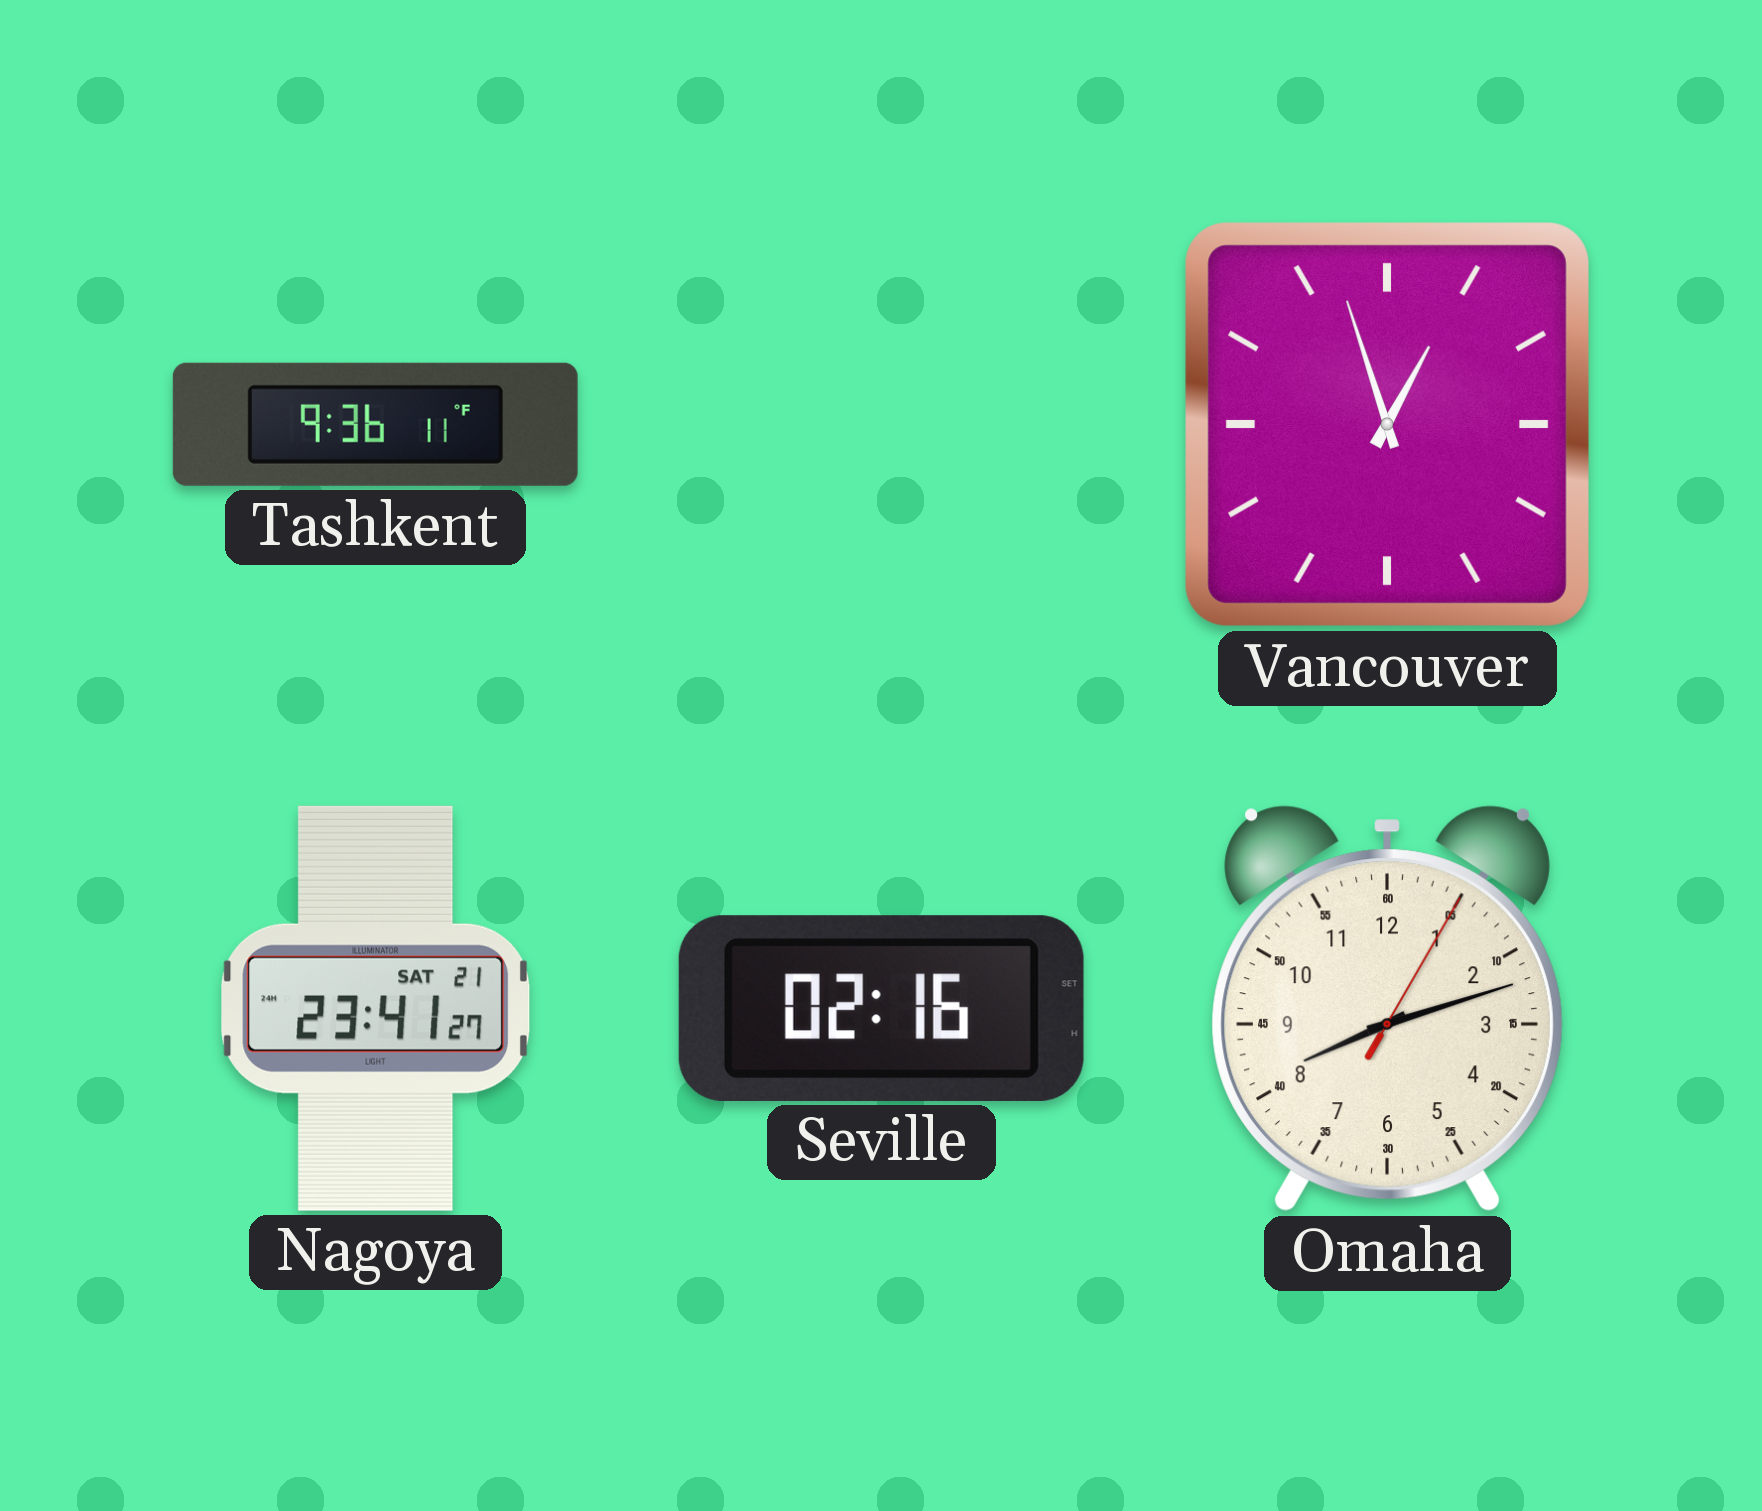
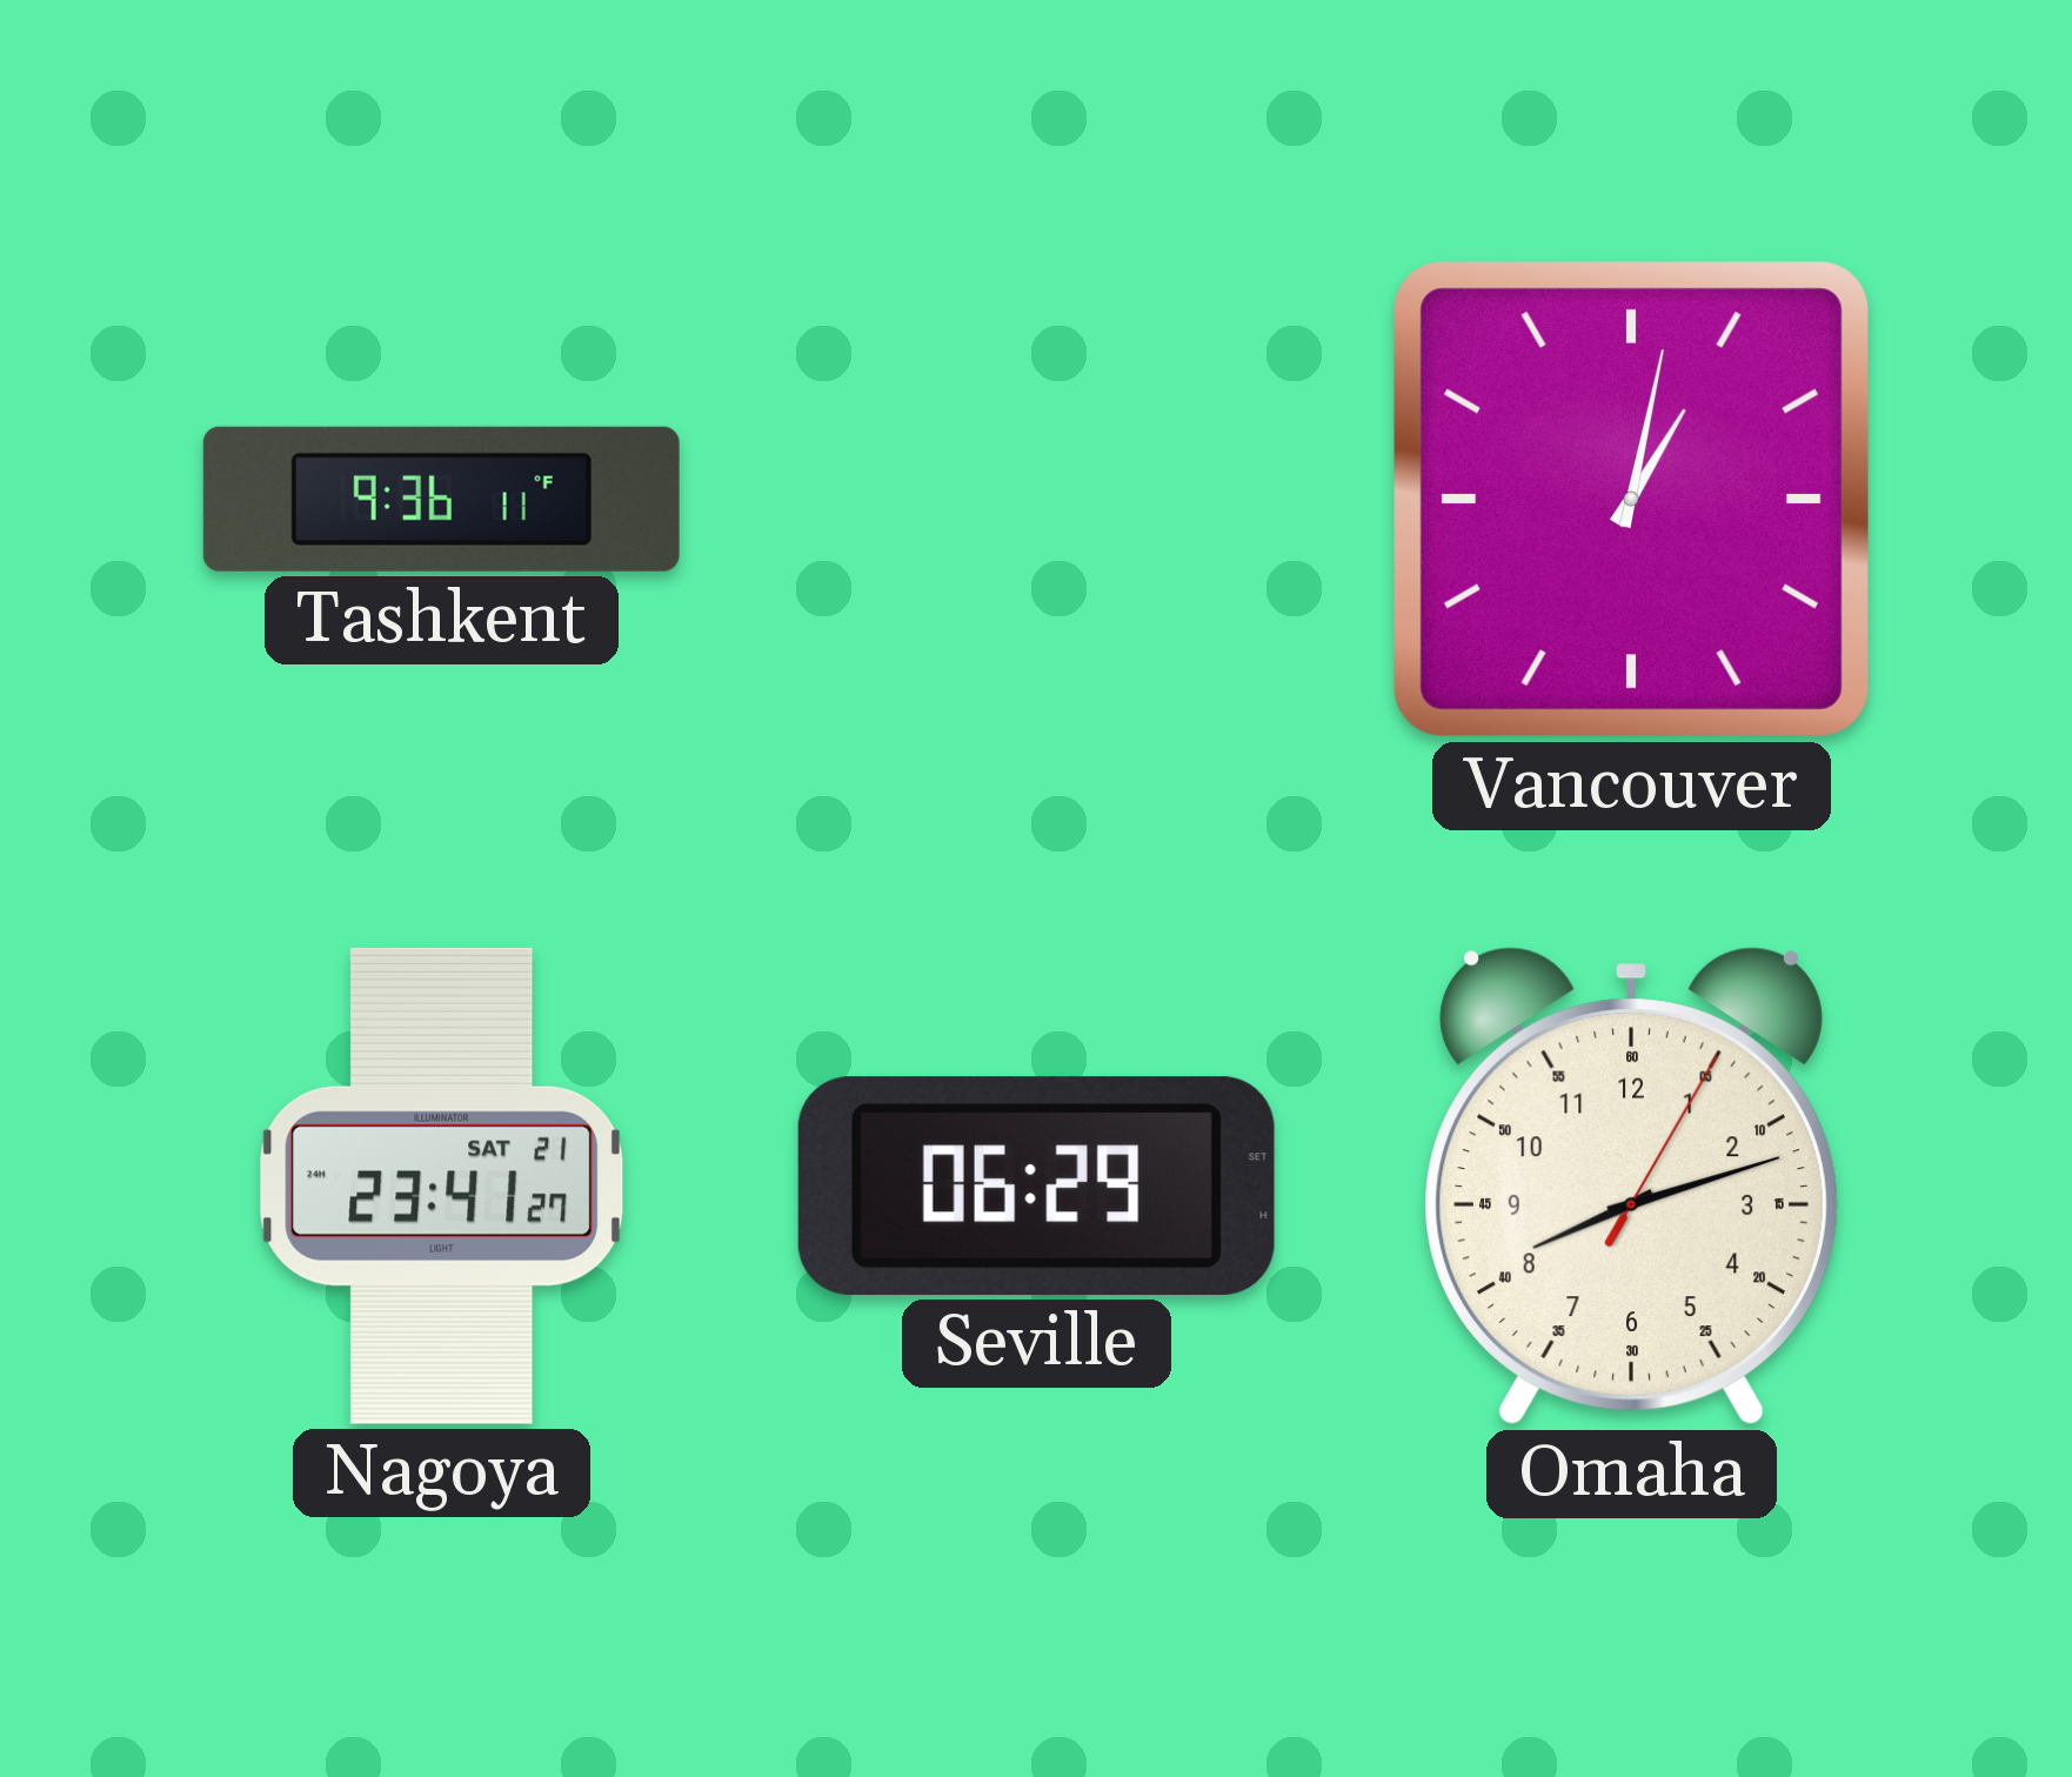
Vancouver: 12:57 -> 1:02 (1631, 499)
Seville: 02:16 -> 06:29 (1036, 1185)
